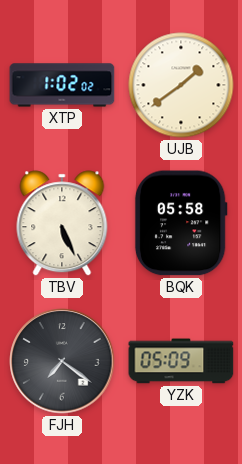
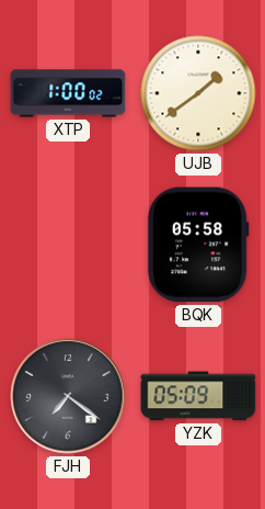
XTP: 1:02 -> 1:00 (68, 93)
TBV: 5:26 -> none (62, 223)
